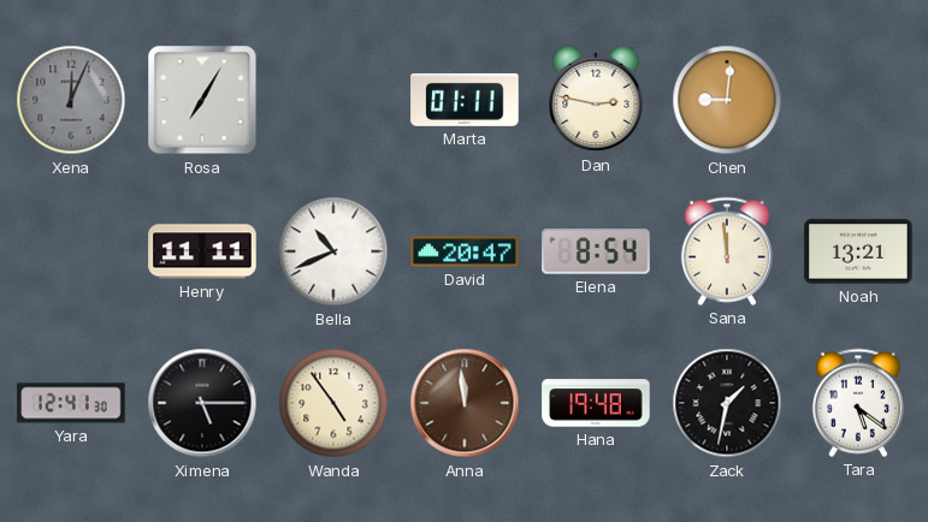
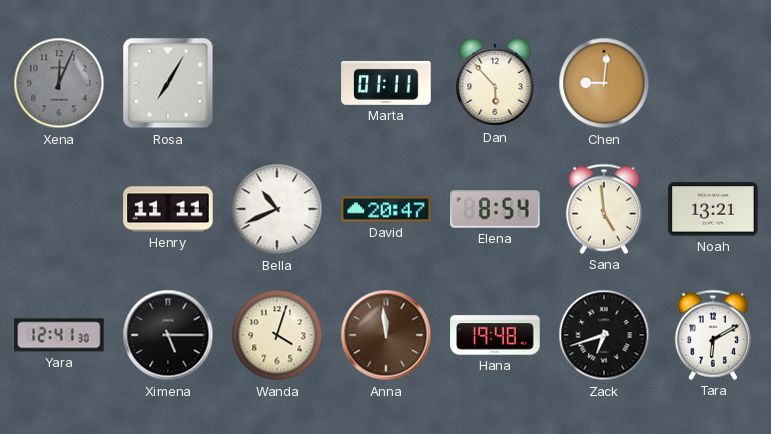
Dan: 2:47 -> 5:53 (495, 82)
Sana: 11:59 -> 4:59 (604, 209)
Wanda: 4:54 -> 4:03 (277, 335)
Zack: 1:32 -> 6:42 (604, 335)
Tara: 5:21 -> 6:10 (713, 335)
